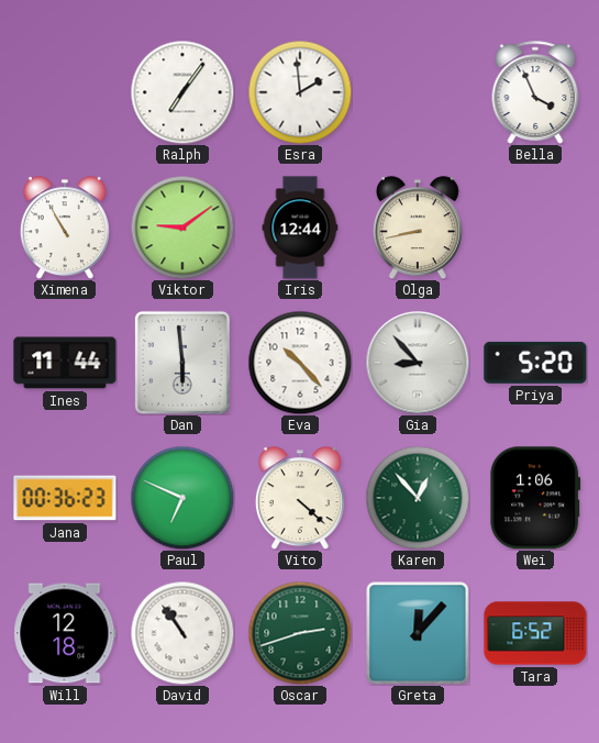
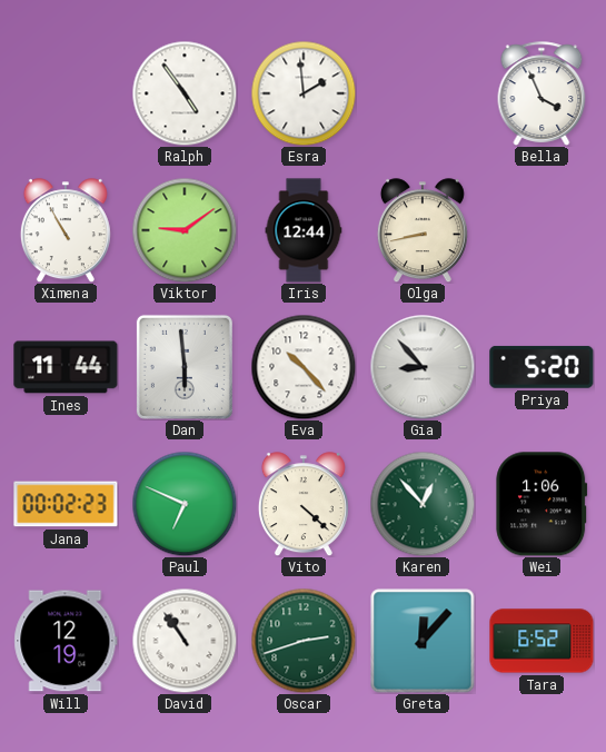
Ralph: 7:06 -> 4:54 (185, 93)
Jana: 00:36 -> 00:02 (66, 504)
Will: 12:18 -> 12:19 (66, 641)
